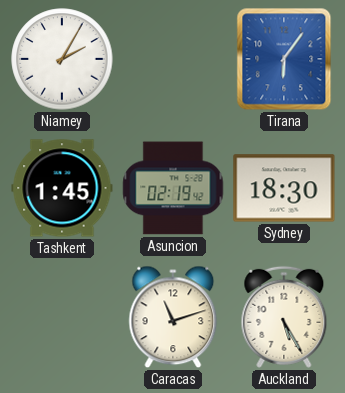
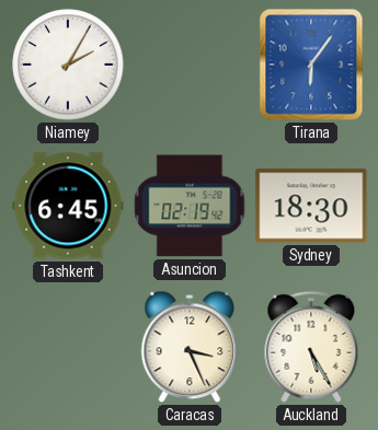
Tashkent: 1:45 -> 6:45 (68, 206)
Caracas: 11:12 -> 3:26 (190, 347)
